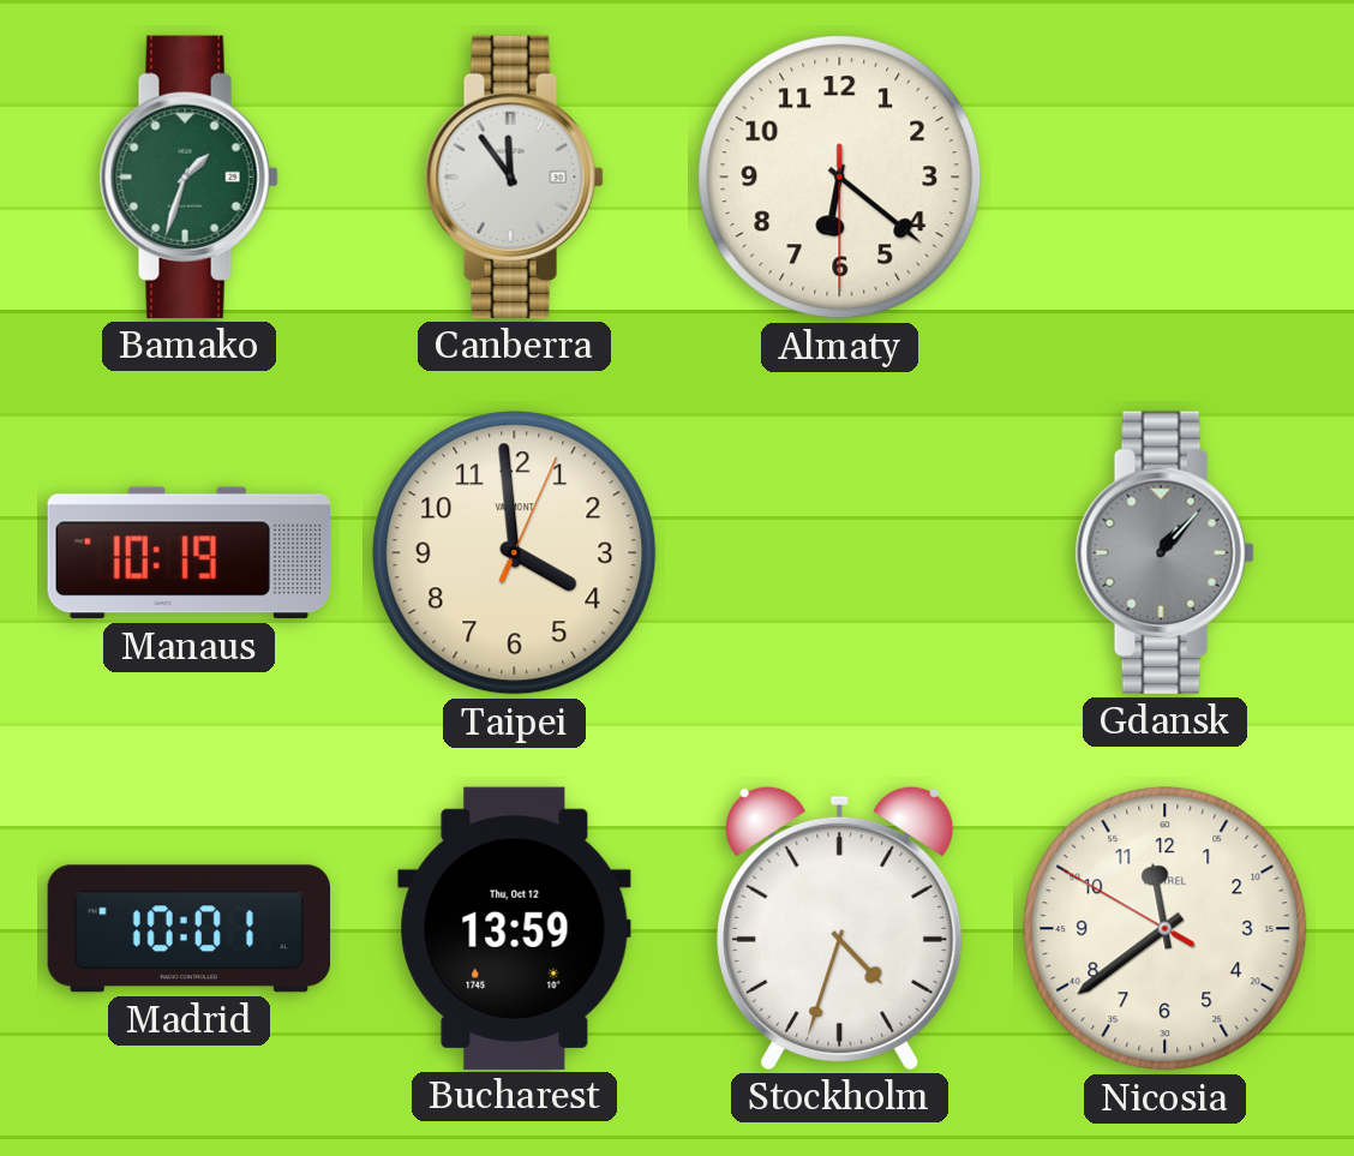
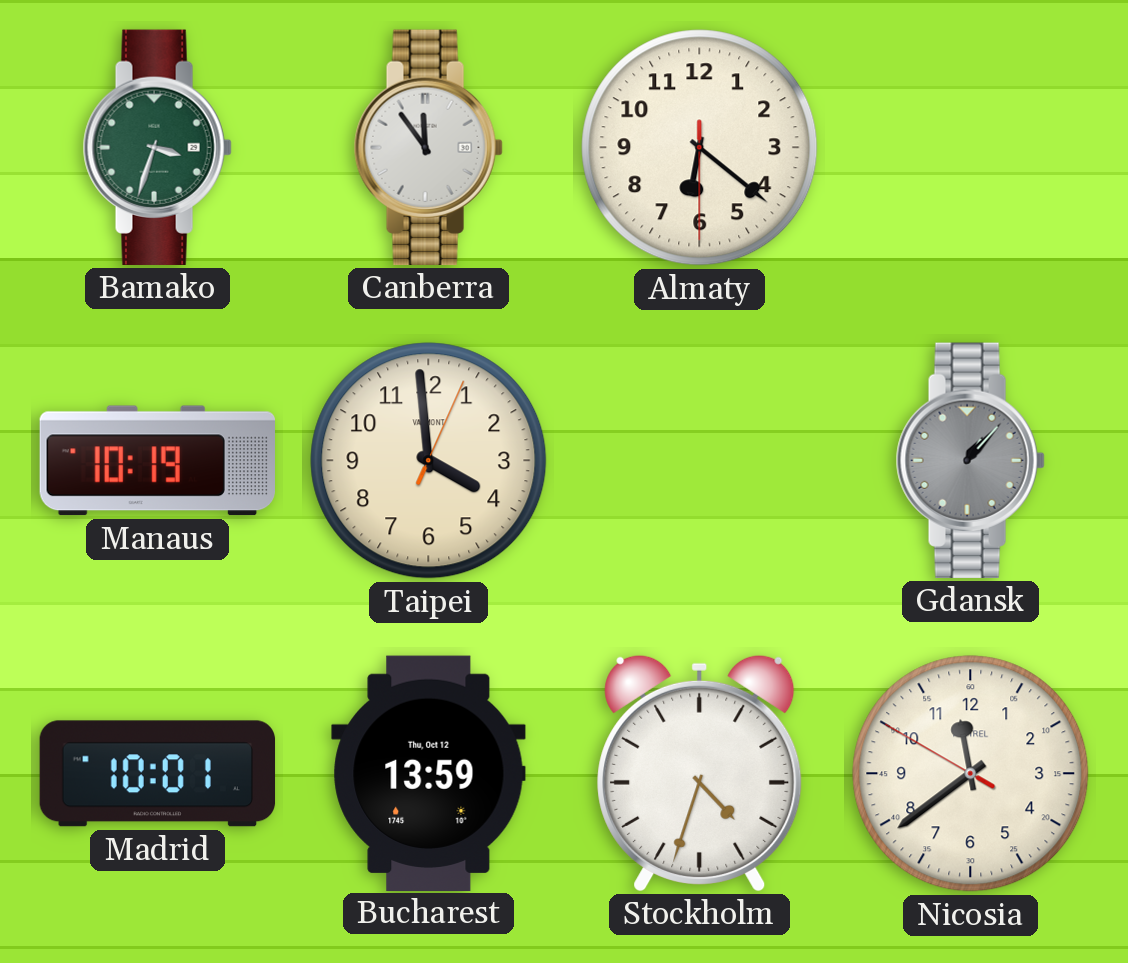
Bamako: 1:33 -> 3:33 (157, 147)
